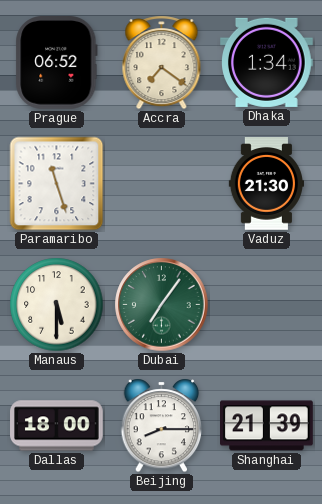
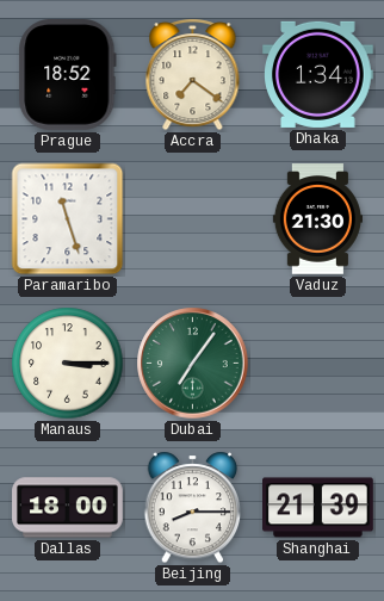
Prague: 06:52 -> 18:52 (68, 75)
Manaus: 5:30 -> 3:15 (68, 364)
